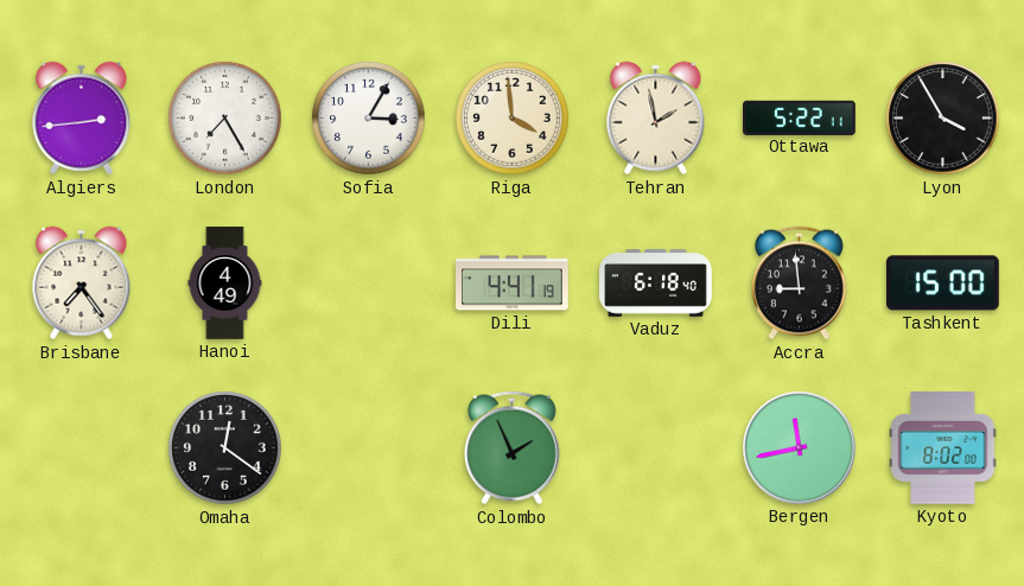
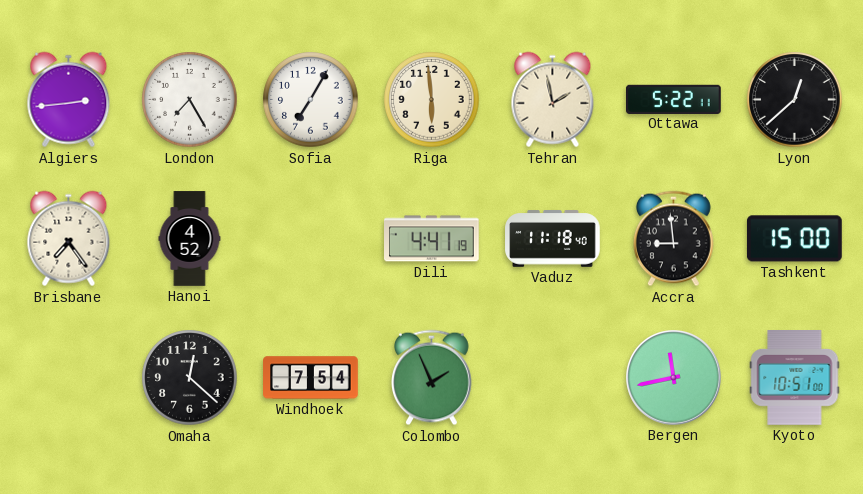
Sofia: 3:05 -> 7:05 (311, 100)
Riga: 3:59 -> 5:59 (432, 100)
Lyon: 3:55 -> 12:38 (795, 100)
Hanoi: 4:49 -> 4:52 (190, 239)
Vaduz: 6:18 -> 11:18 (553, 239)
Omaha: 12:21 -> 12:22 (190, 378)
Windhoek: none -> 7:54 (311, 378)
Kyoto: 8:02 -> 10:51 (795, 378)
